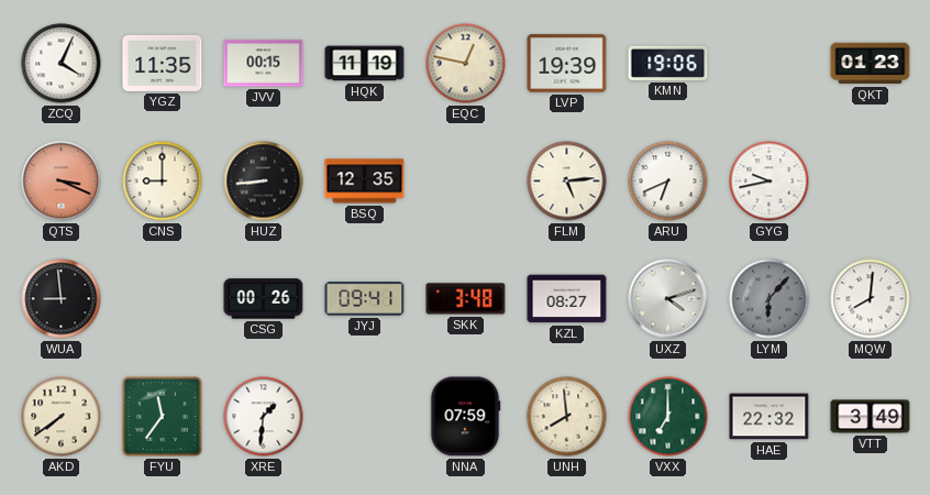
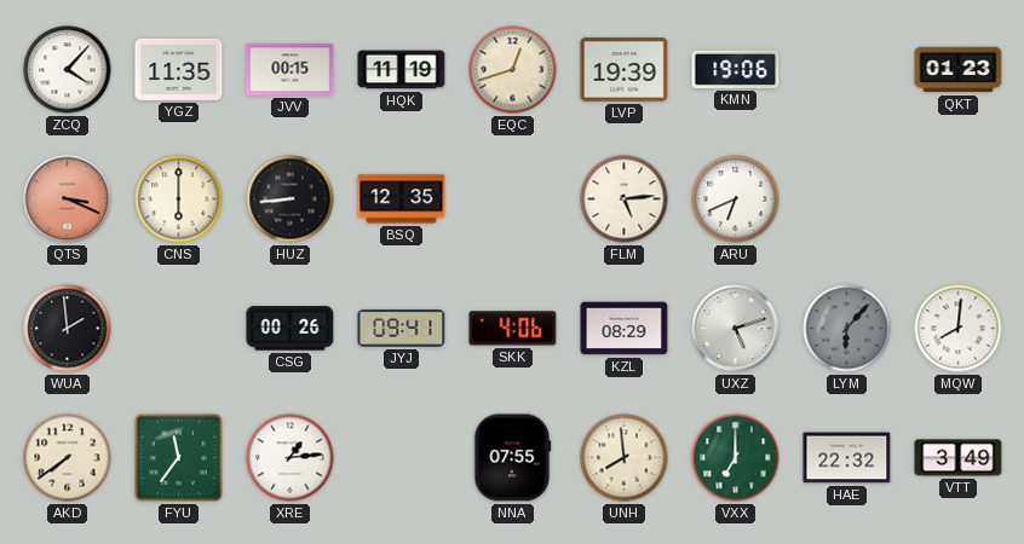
ZCQ: 4:04 -> 4:07 (68, 70)
EQC: 12:47 -> 12:42 (513, 70)
CNS: 9:00 -> 6:00 (179, 199)
GYG: 9:43 -> none (770, 182)
WUA: 8:59 -> 1:59 (68, 329)
SKK: 3:48 -> 4:06 (513, 329)
KZL: 08:27 -> 08:29 (625, 329)
UXZ: 4:12 -> 5:12 (736, 329)
XRE: 1:31 -> 1:14 (290, 458)
NNA: 07:59 -> 07:55 (512, 458)
